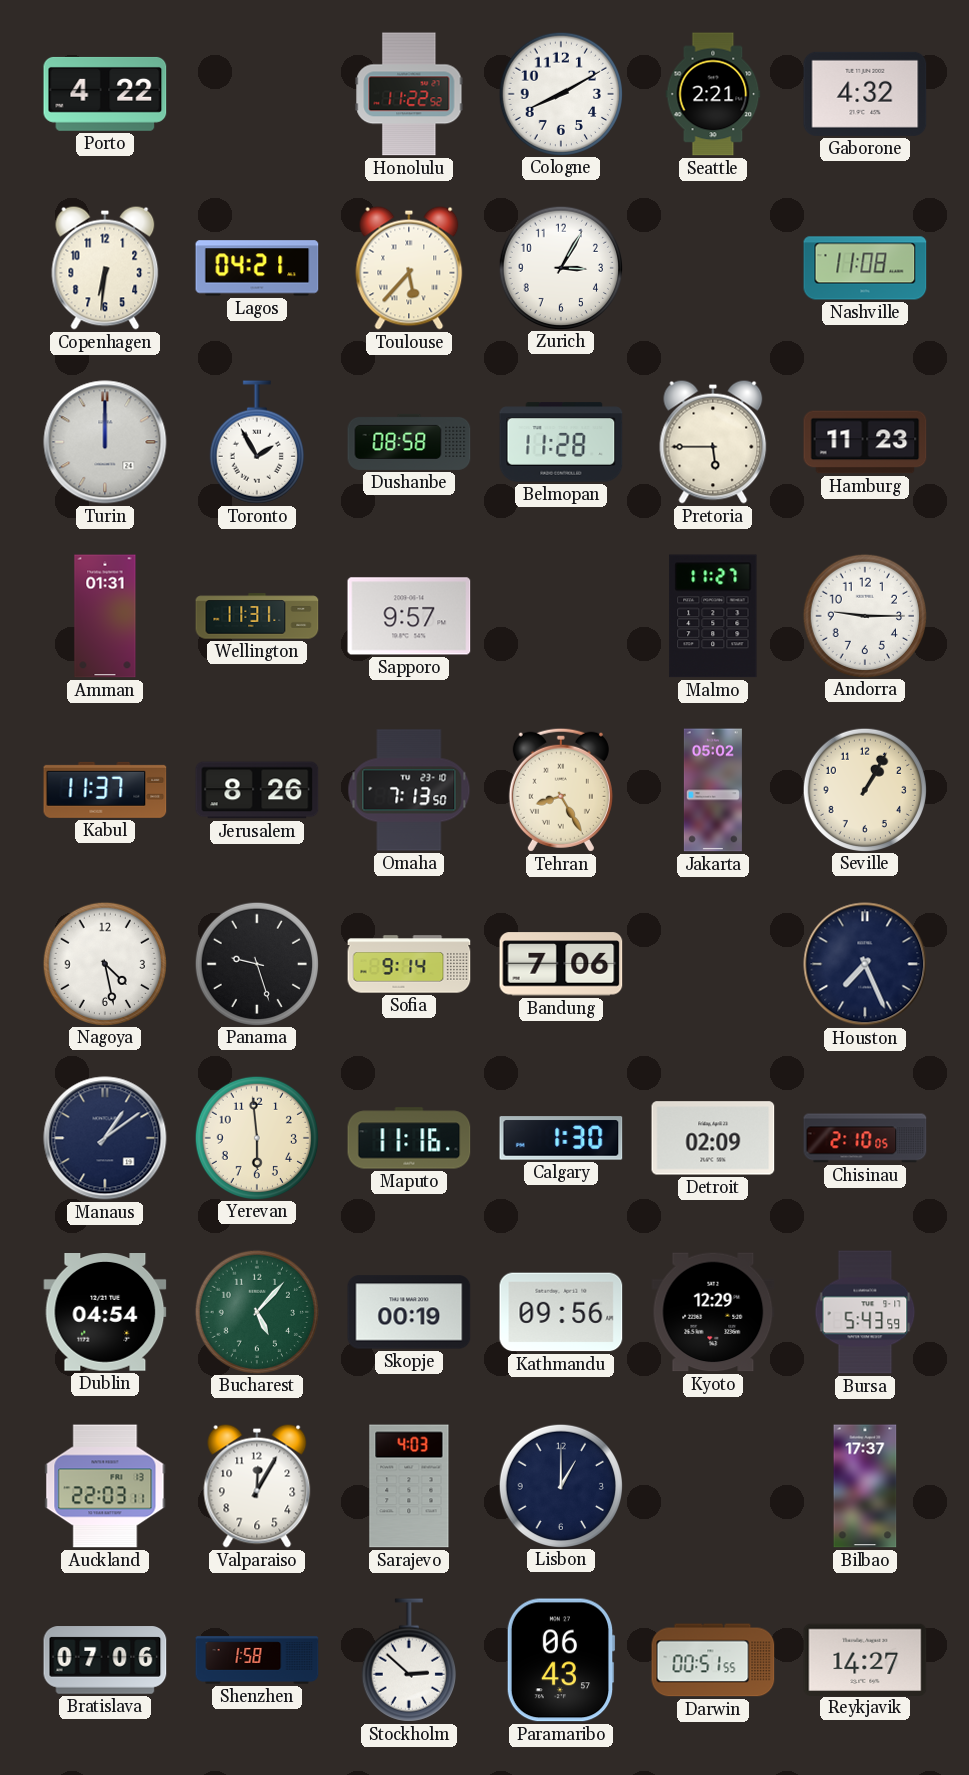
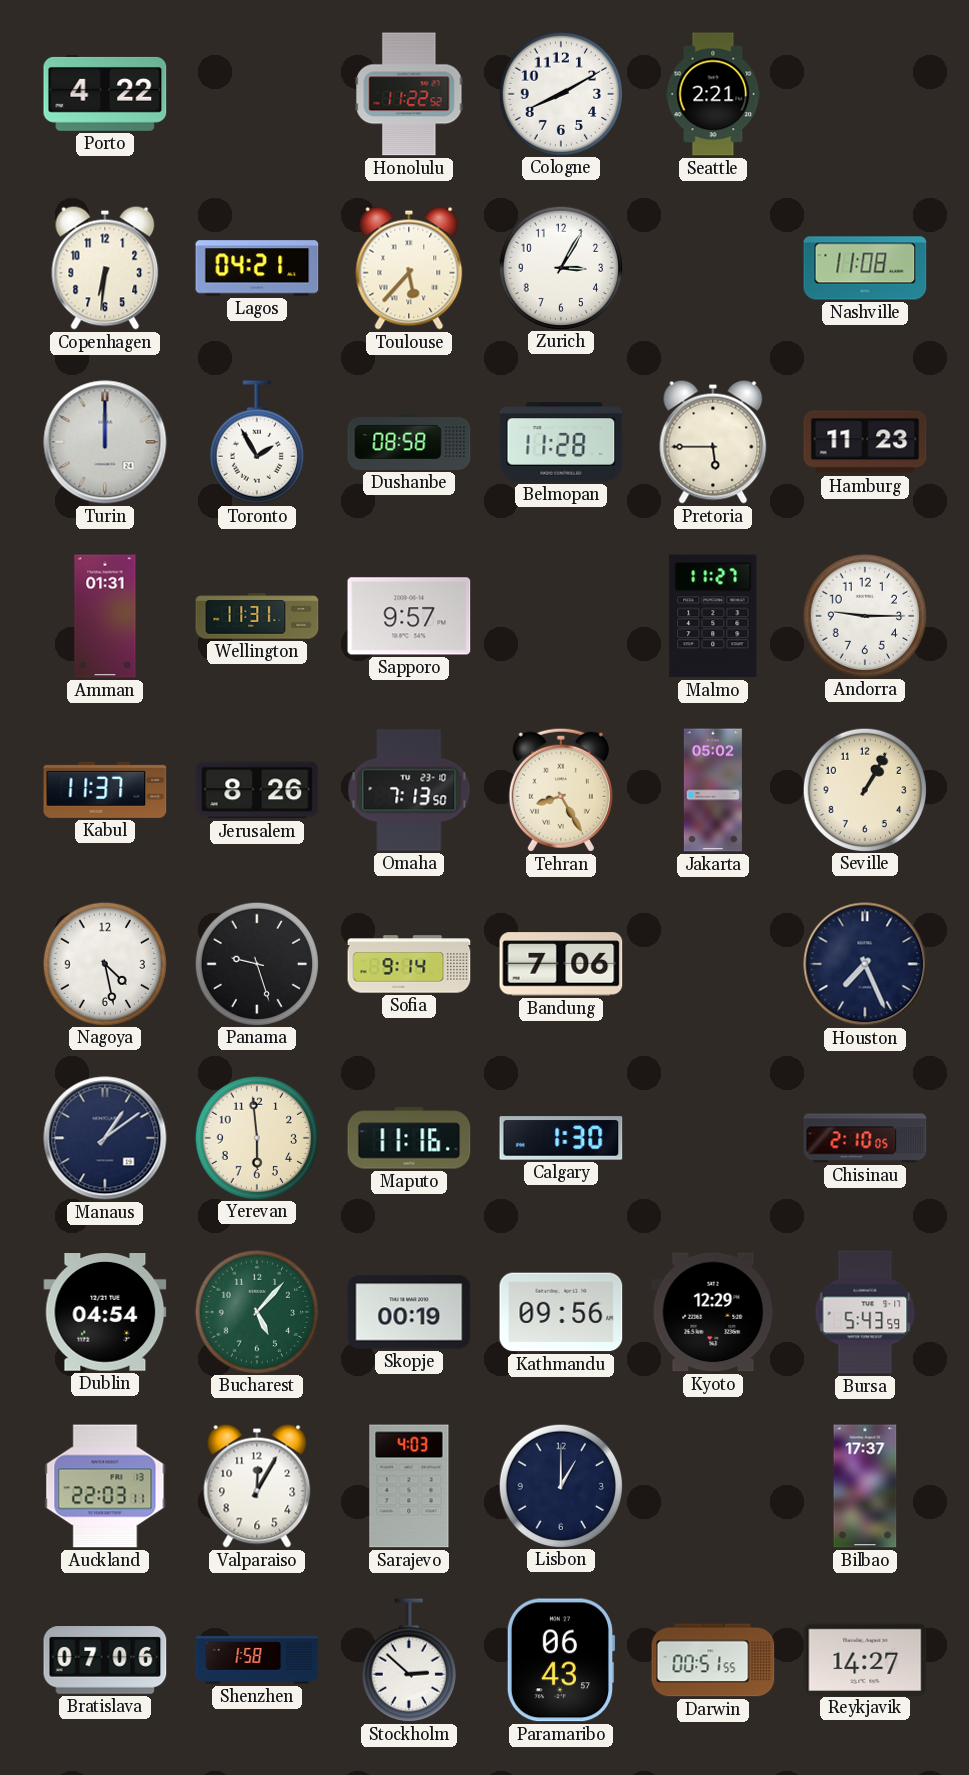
Gaborone: 4:32 -> none (865, 94)
Detroit: 02:09 -> none (713, 1138)
